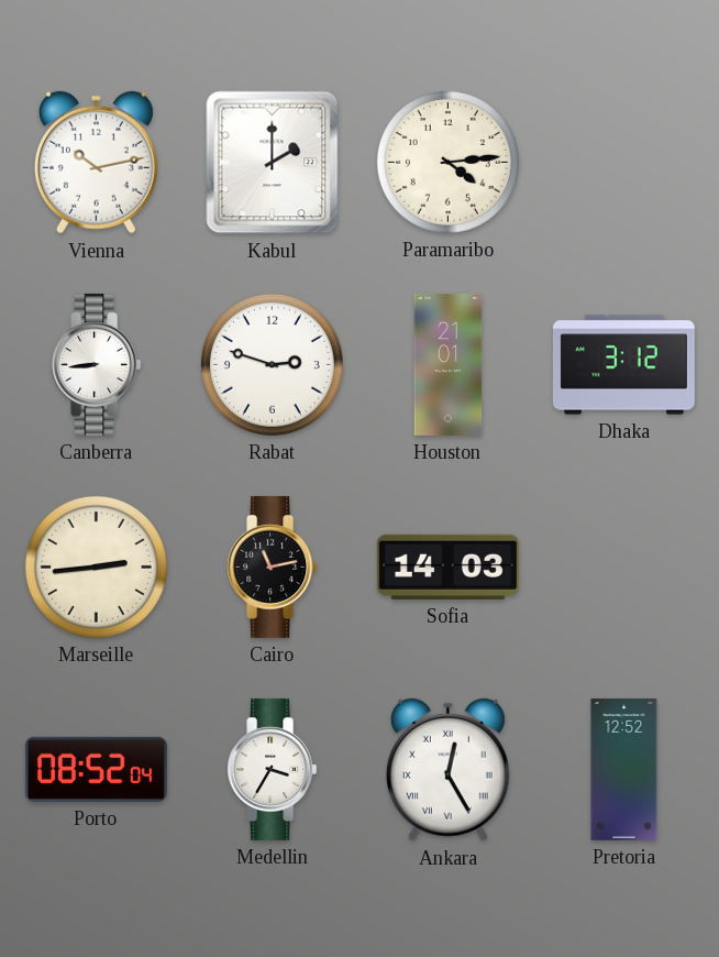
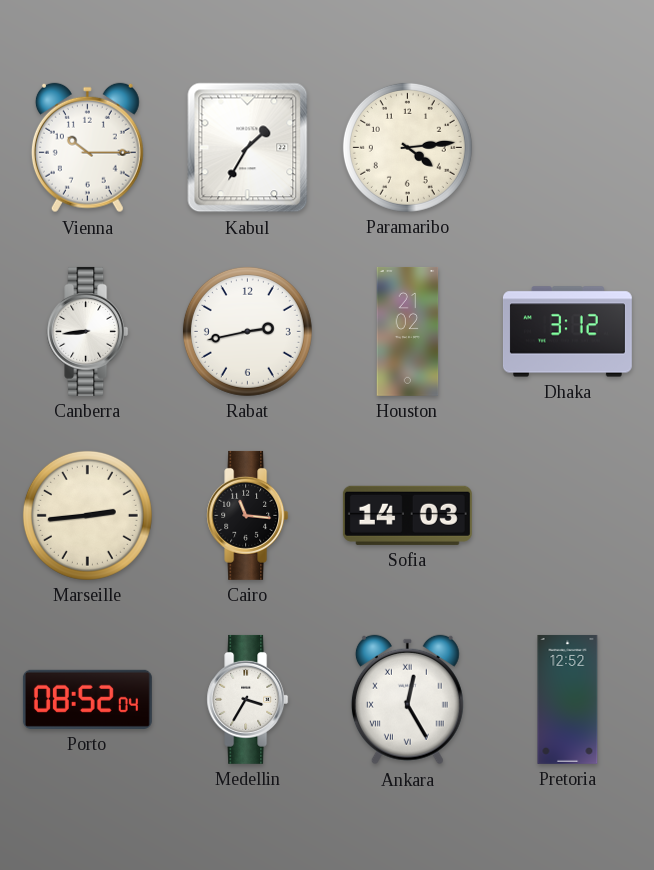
Vienna: 10:13 -> 10:15 (87, 148)
Kabul: 2:00 -> 1:35 (248, 148)
Rabat: 2:48 -> 2:43 (247, 331)
Houston: 21:01 -> 21:02 (408, 331)
Cairo: 11:13 -> 11:16 (248, 515)
